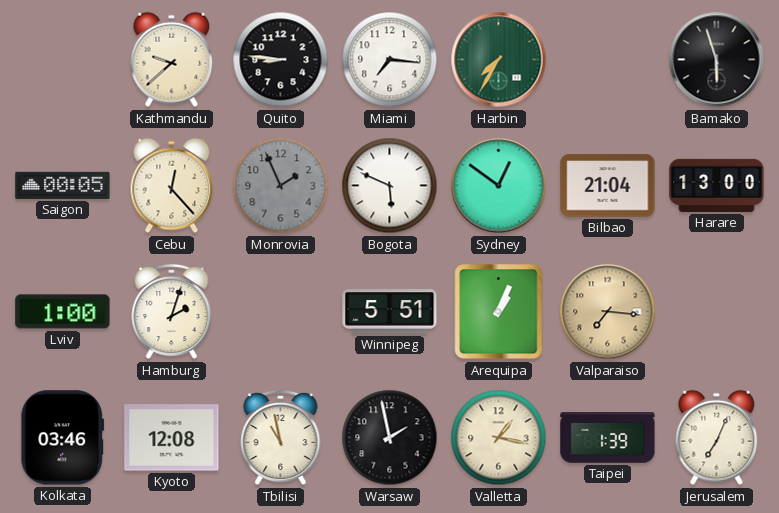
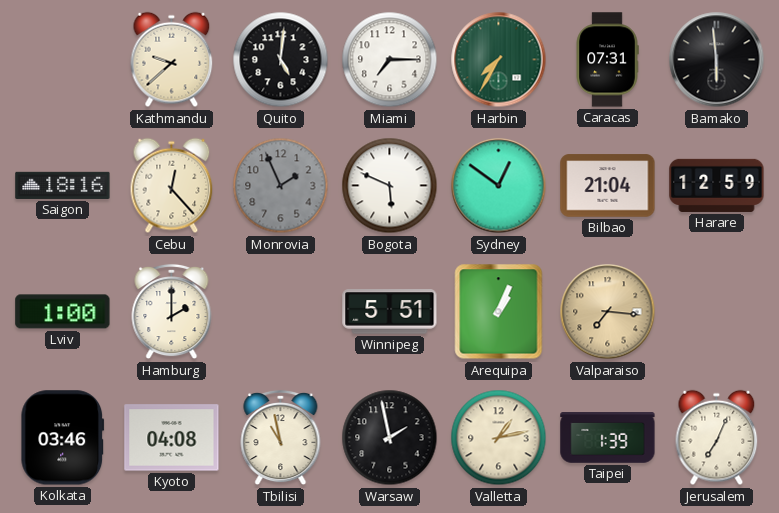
Quito: 8:46 -> 5:01 (281, 60)
Miami: 7:16 -> 7:15 (390, 60)
Caracas: none -> 07:31 (607, 60)
Bamako: 5:57 -> 5:59 (717, 60)
Saigon: 00:05 -> 18:16 (63, 185)
Harare: 13:00 -> 12:59 (717, 185)
Hamburg: 2:03 -> 2:00 (172, 312)
Kyoto: 12:08 -> 04:08 (172, 438)
Valletta: 1:17 -> 1:13 (499, 438)
